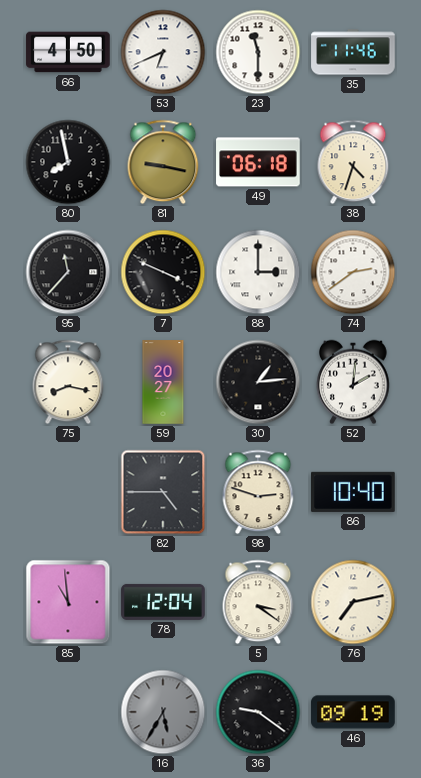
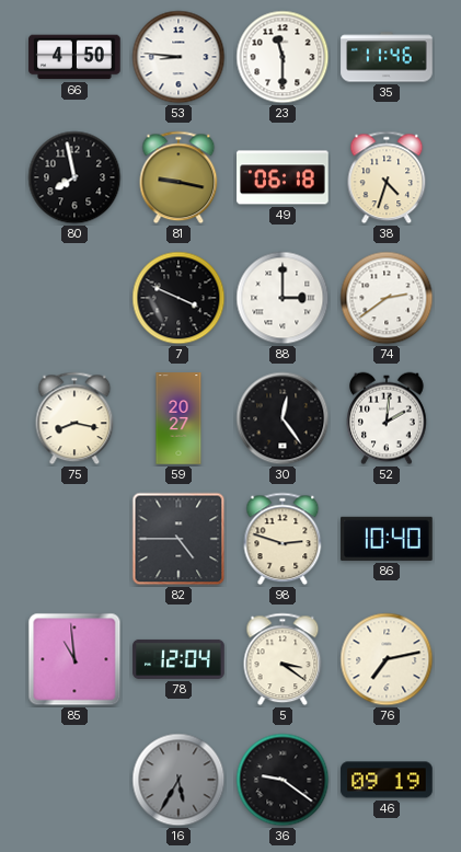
53: 6:41 -> 8:46 (178, 57)
95: 11:37 -> none (68, 272)
30: 1:14 -> 12:24 (283, 418)
